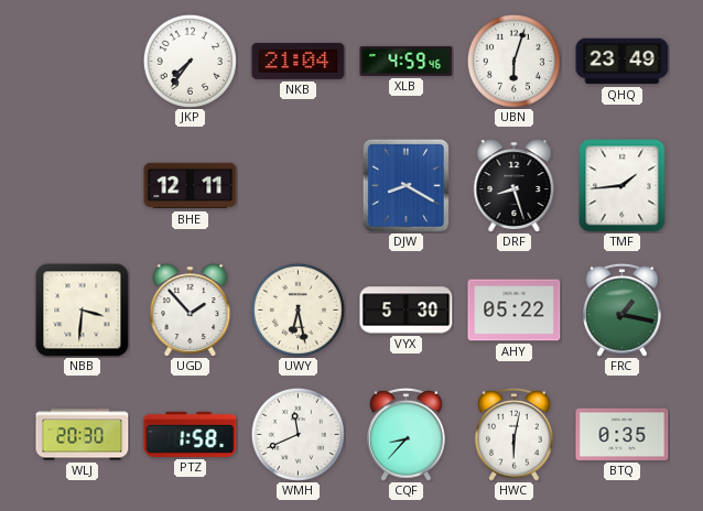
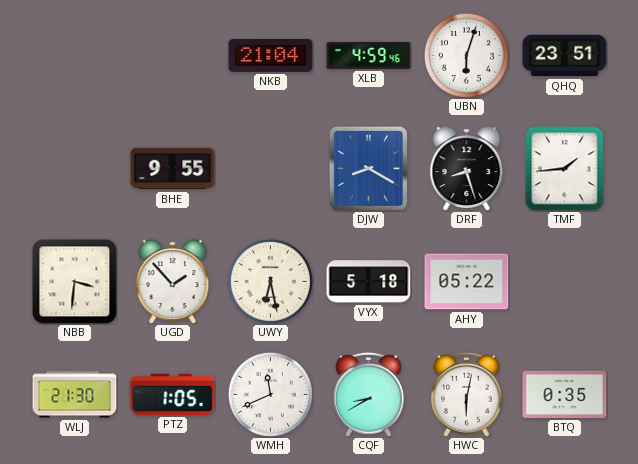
JKP: 7:36 -> none (190, 61)
QHQ: 23:49 -> 23:51 (565, 56)
BHE: 12:11 -> 9:55 (173, 169)
VYX: 5:30 -> 5:18 (369, 282)
FRC: 1:17 -> none (623, 309)
WLJ: 20:30 -> 21:30 (75, 395)
PTZ: 1:58 -> 1:05 (173, 394)
CQF: 8:37 -> 8:40 (369, 394)
